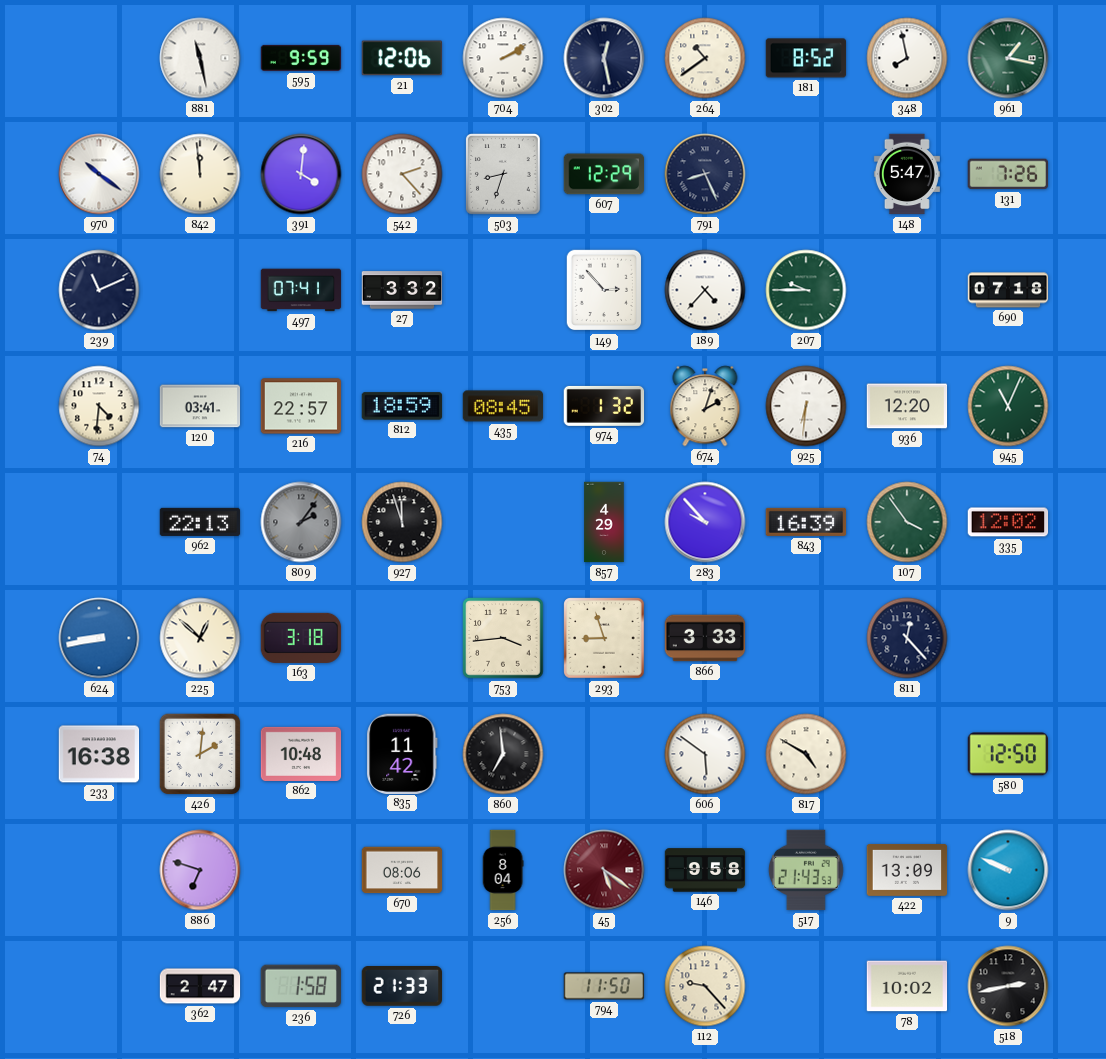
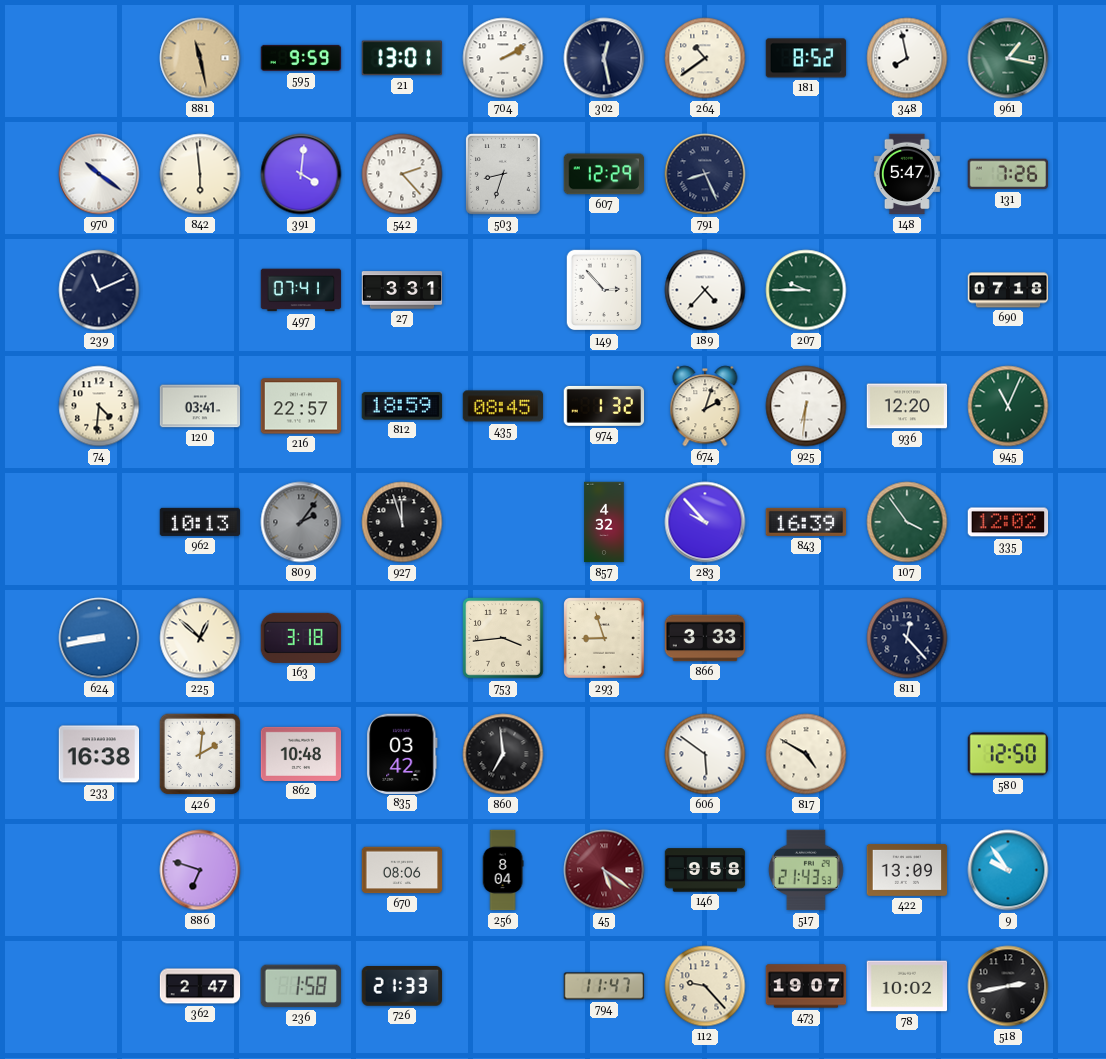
881 dial: white -> champagne (200, 58)
21: 12:06 -> 13:01 (402, 58)
842: 11:59 -> 5:59 (200, 174)
27: 3:32 -> 3:31 (402, 290)
962: 22:13 -> 10:13 (200, 522)
857: 4:29 -> 4:32 (604, 522)
835: 11:42 -> 03:42 (402, 753)
9: 9:49 -> 9:54 (1008, 870)
794: 11:50 -> 11:47 (604, 986)
473: none -> 19:07 (806, 986)
